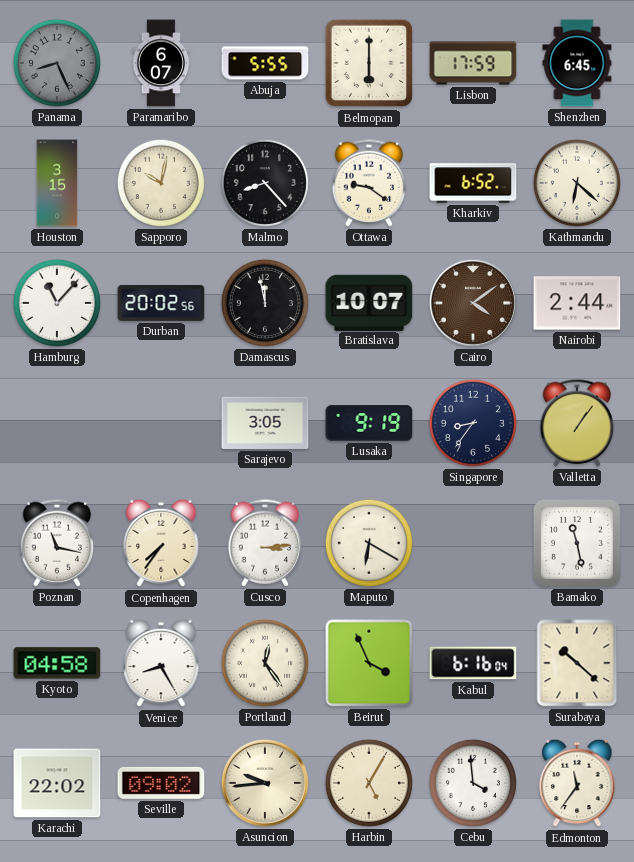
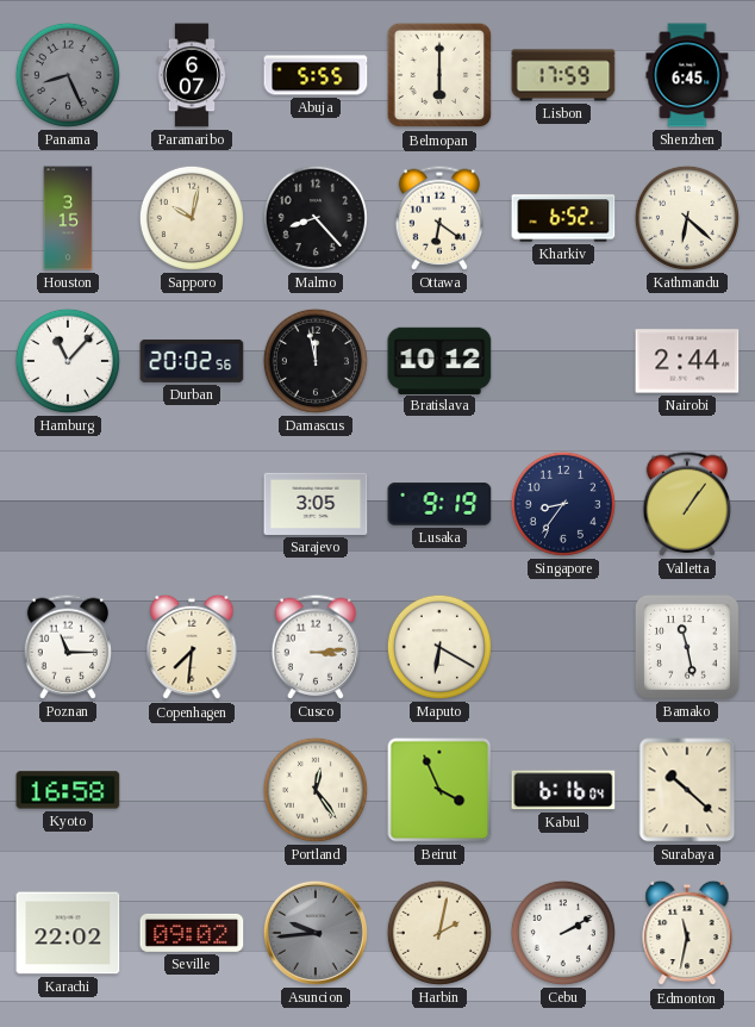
Ottawa: 9:21 -> 6:21 (439, 218)
Bratislava: 10:07 -> 10:12 (439, 360)
Cairo: 4:09 -> none (473, 303)
Poznan: 11:17 -> 11:15 (68, 647)
Copenhagen: 7:36 -> 7:31 (192, 647)
Kyoto: 04:58 -> 16:58 (68, 790)
Venice: 8:25 -> none (161, 663)
Asuncion dial: cream -> grey (316, 933)
Harbin: 5:05 -> 2:02 (439, 933)
Cebu: 3:59 -> 2:10 (563, 933)
Edmonton: 11:36 -> 11:32 (687, 933)
